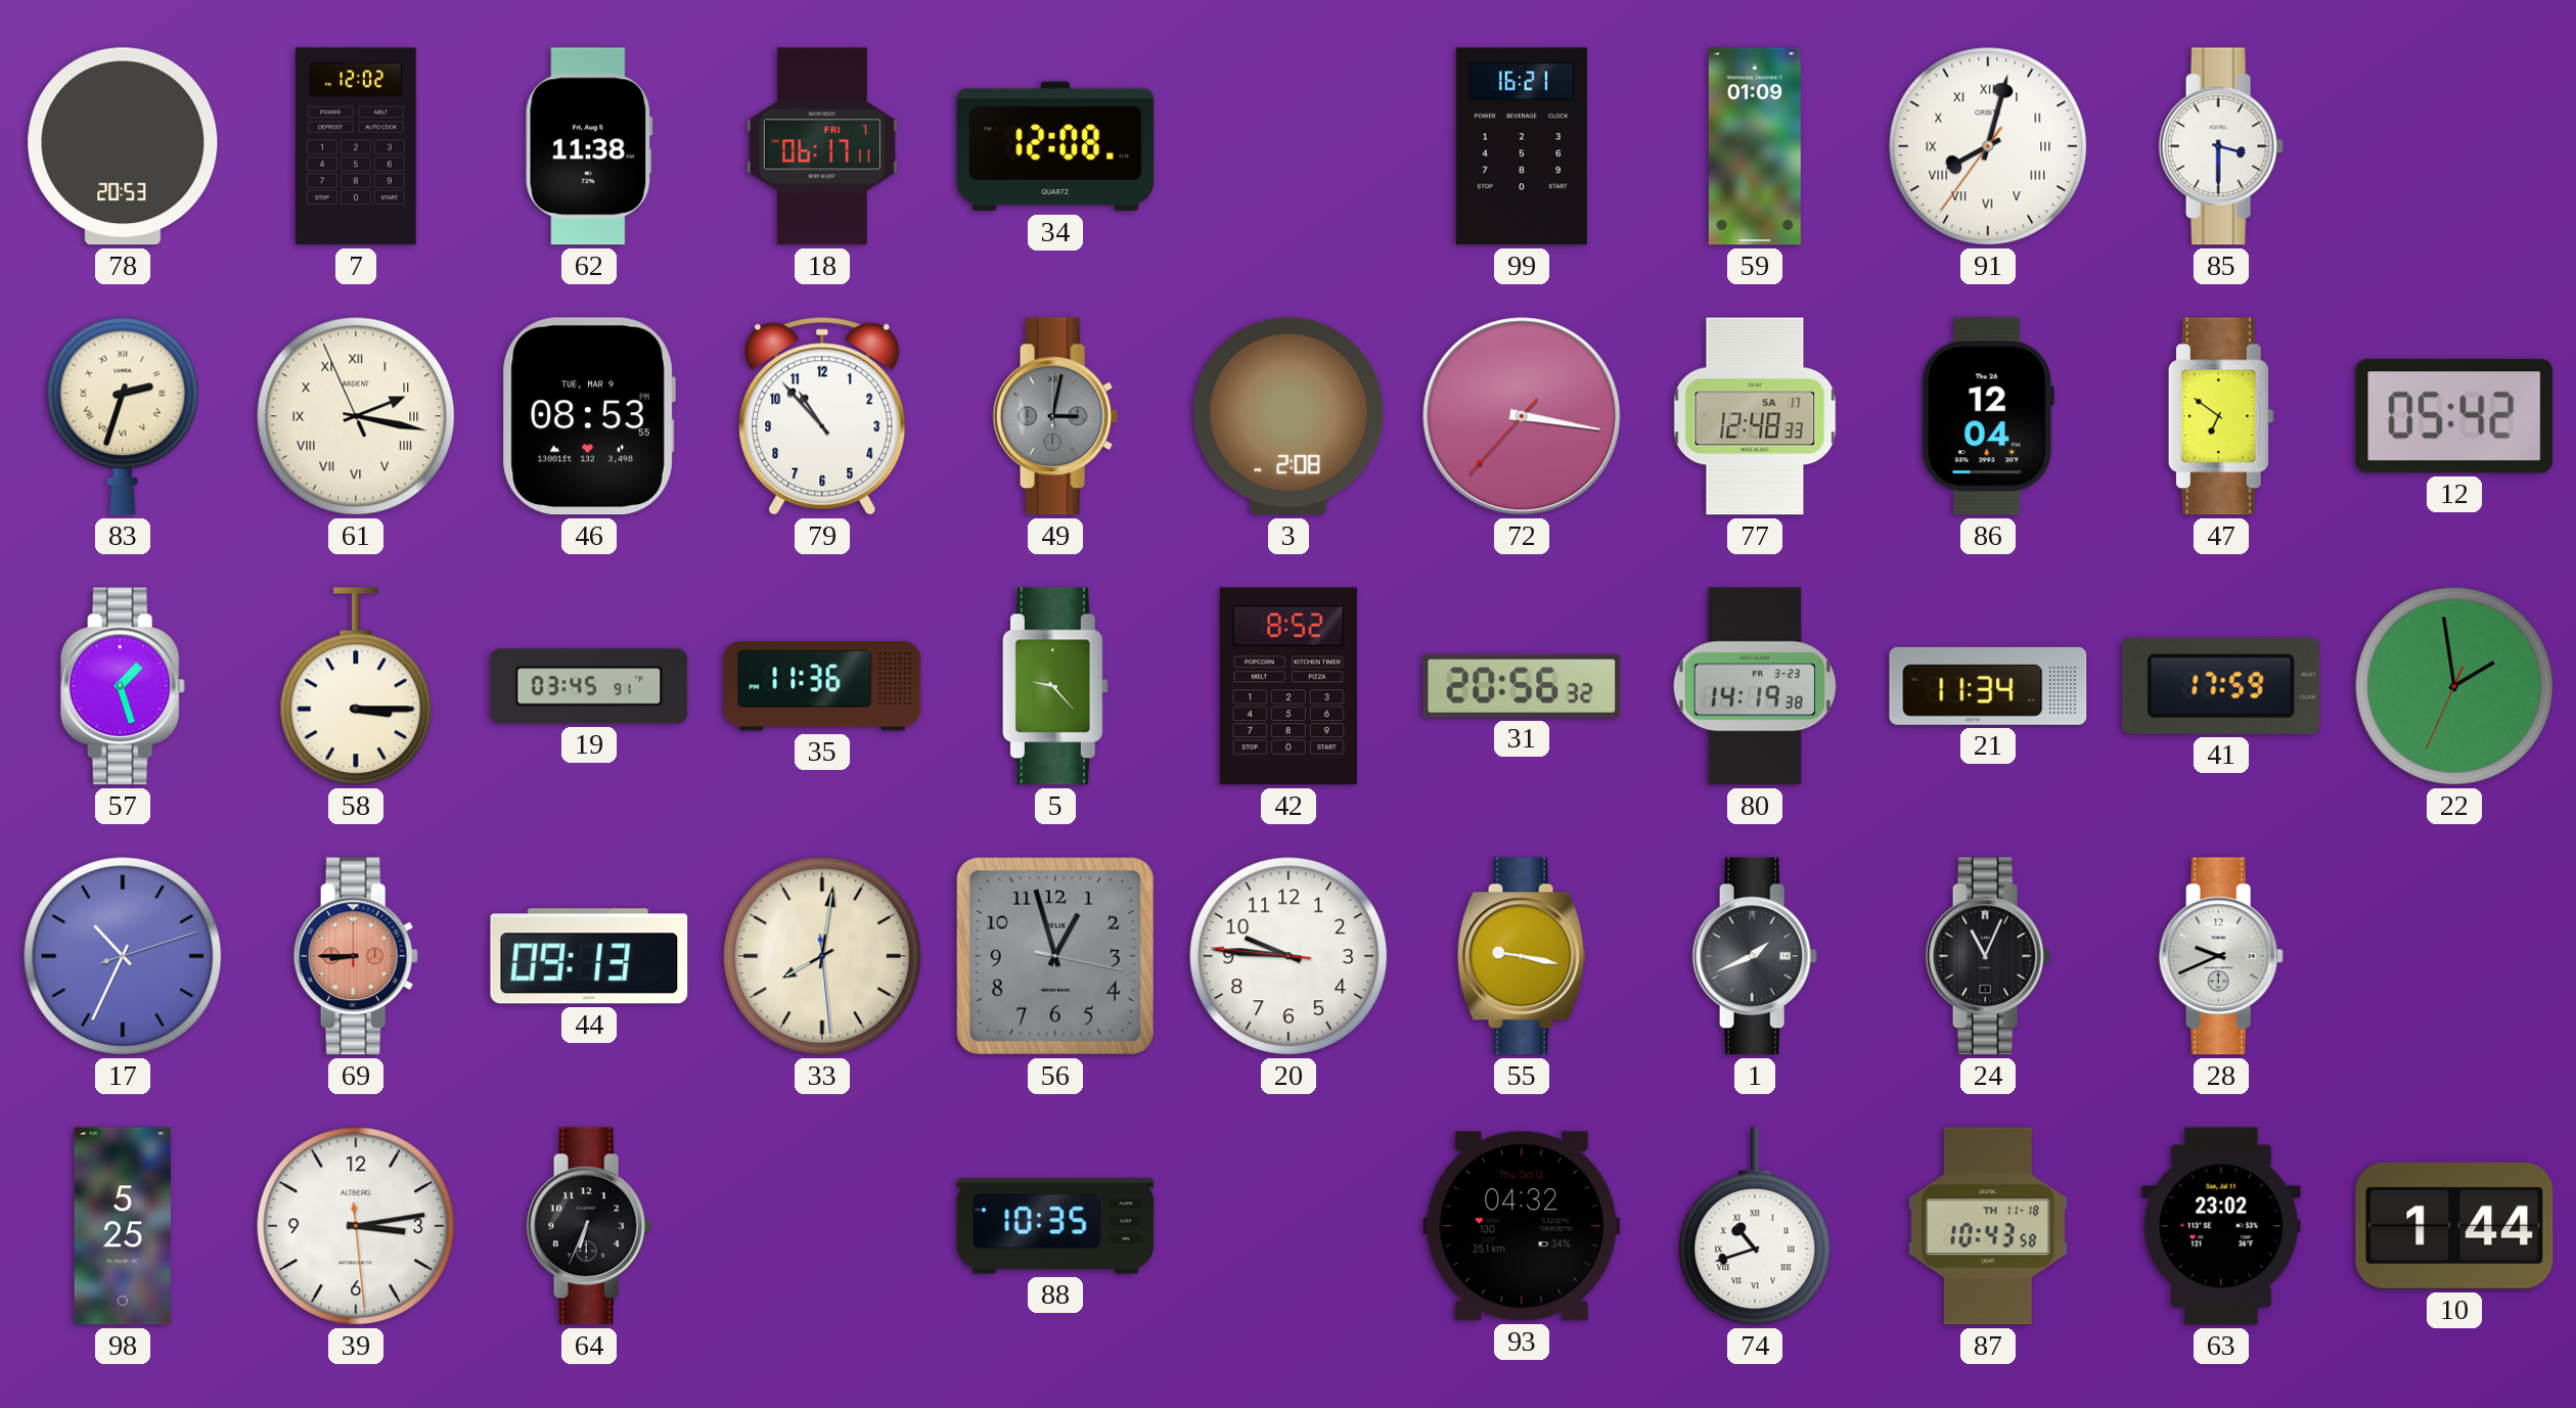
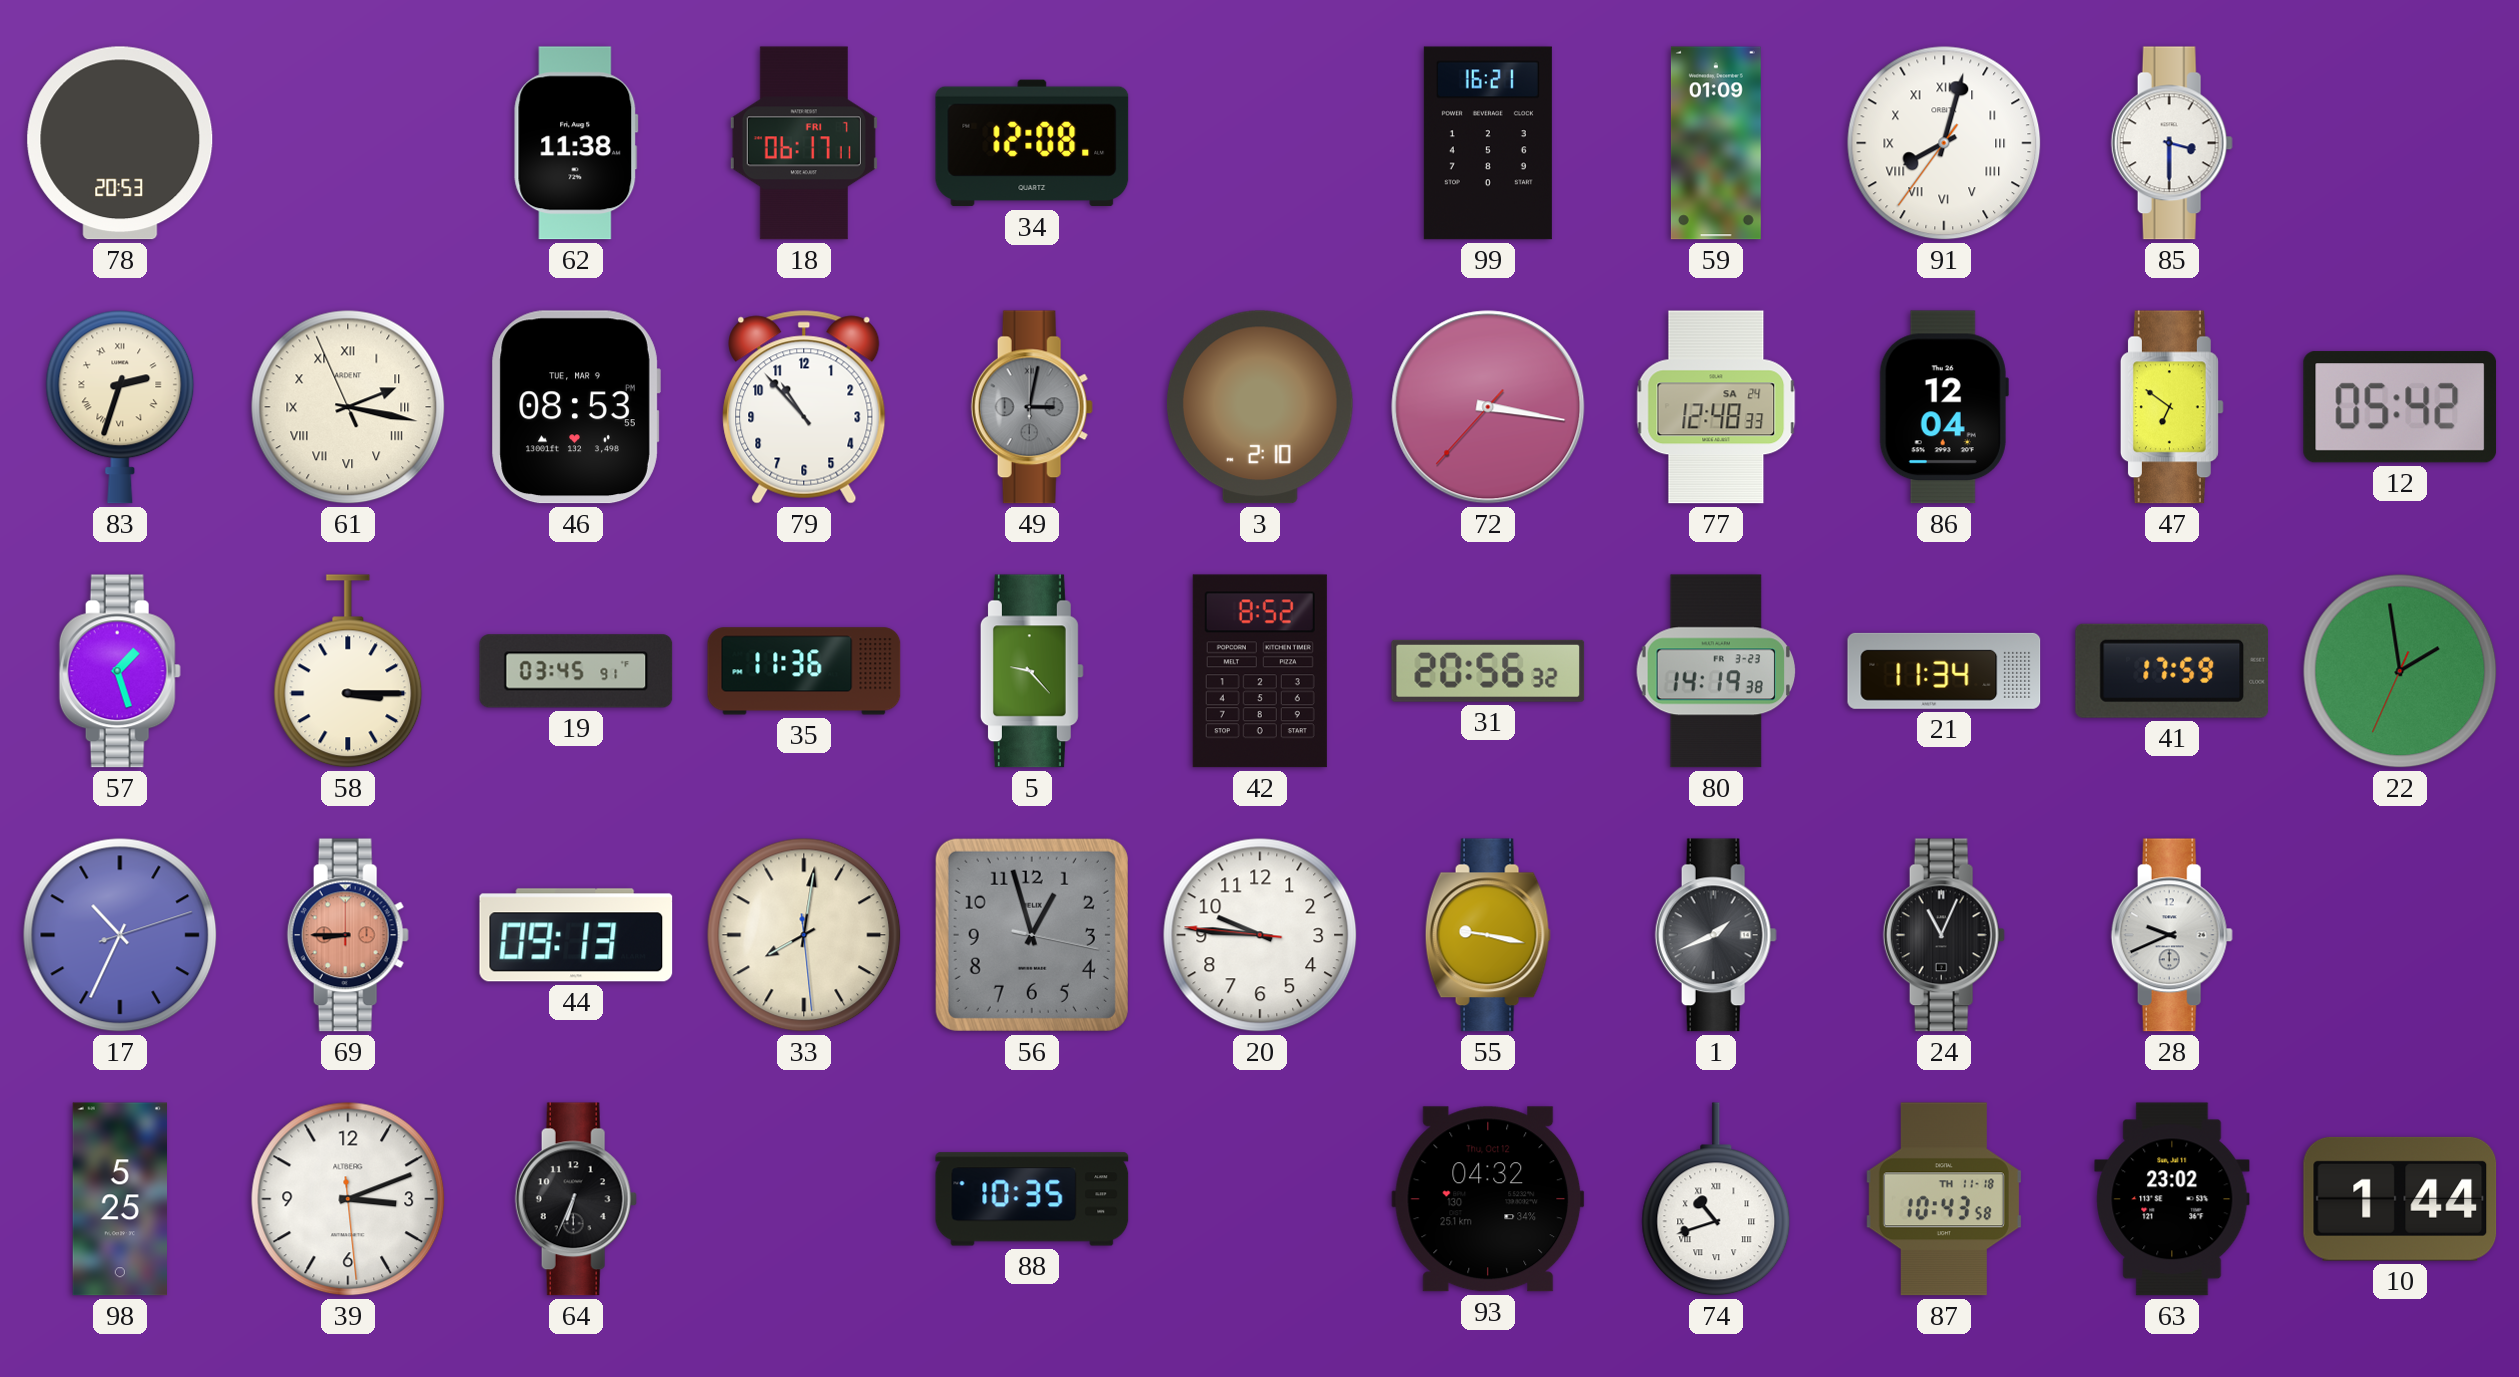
7: 12:02 -> none (356, 146)
3: 2:08 -> 2:10 (1260, 407)
77 date: SA 17 -> SA 24 (1716, 407)
39: 3:13 -> 3:11 (348, 1199)
